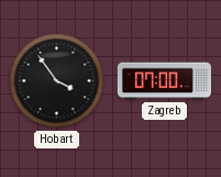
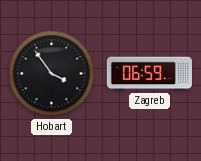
Zagreb: 07:00 -> 06:59 (149, 74)
